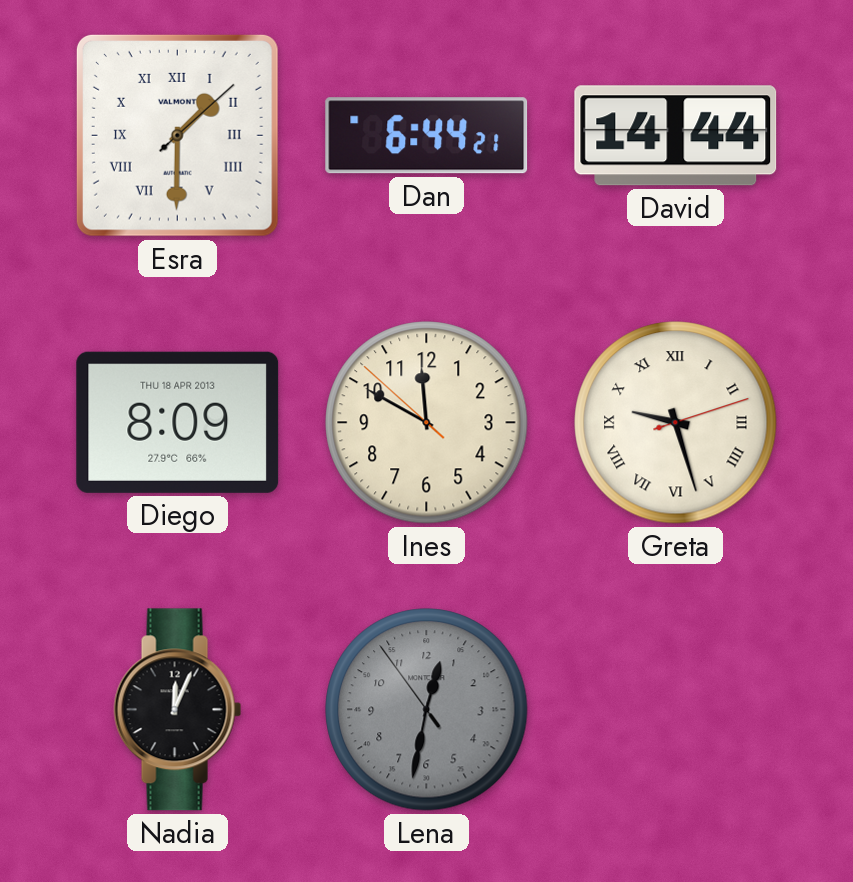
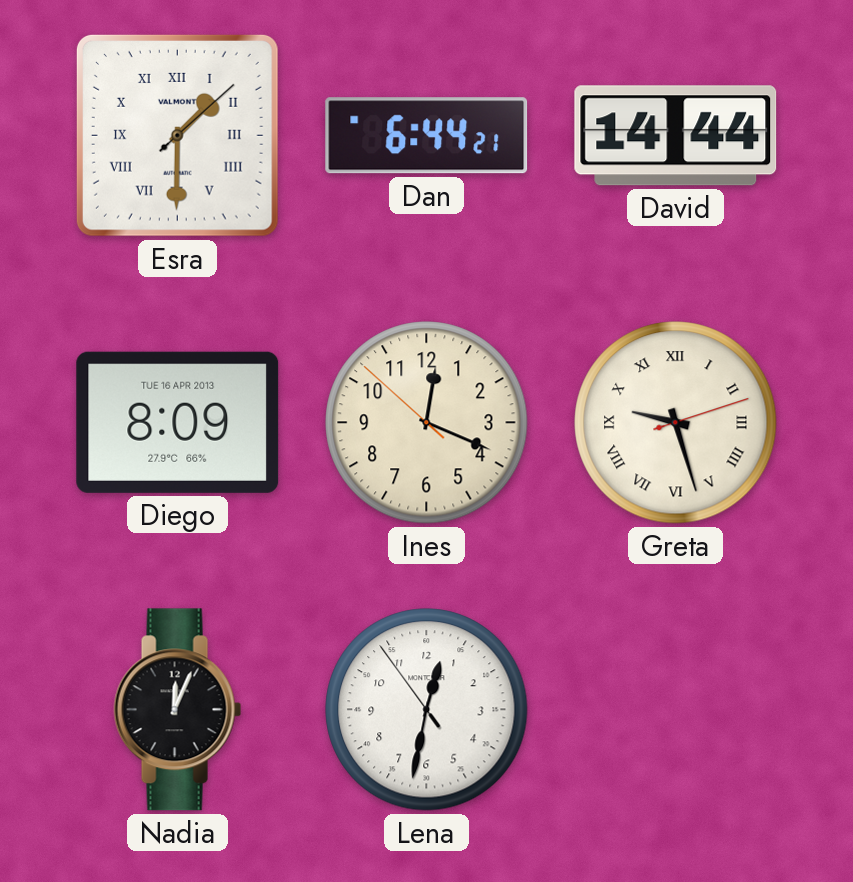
Diego date: THU 18 APR 2013 -> TUE 16 APR 2013 (178, 422)
Ines: 11:49 -> 12:18 (427, 423)
Lena dial: grey -> white (427, 710)
